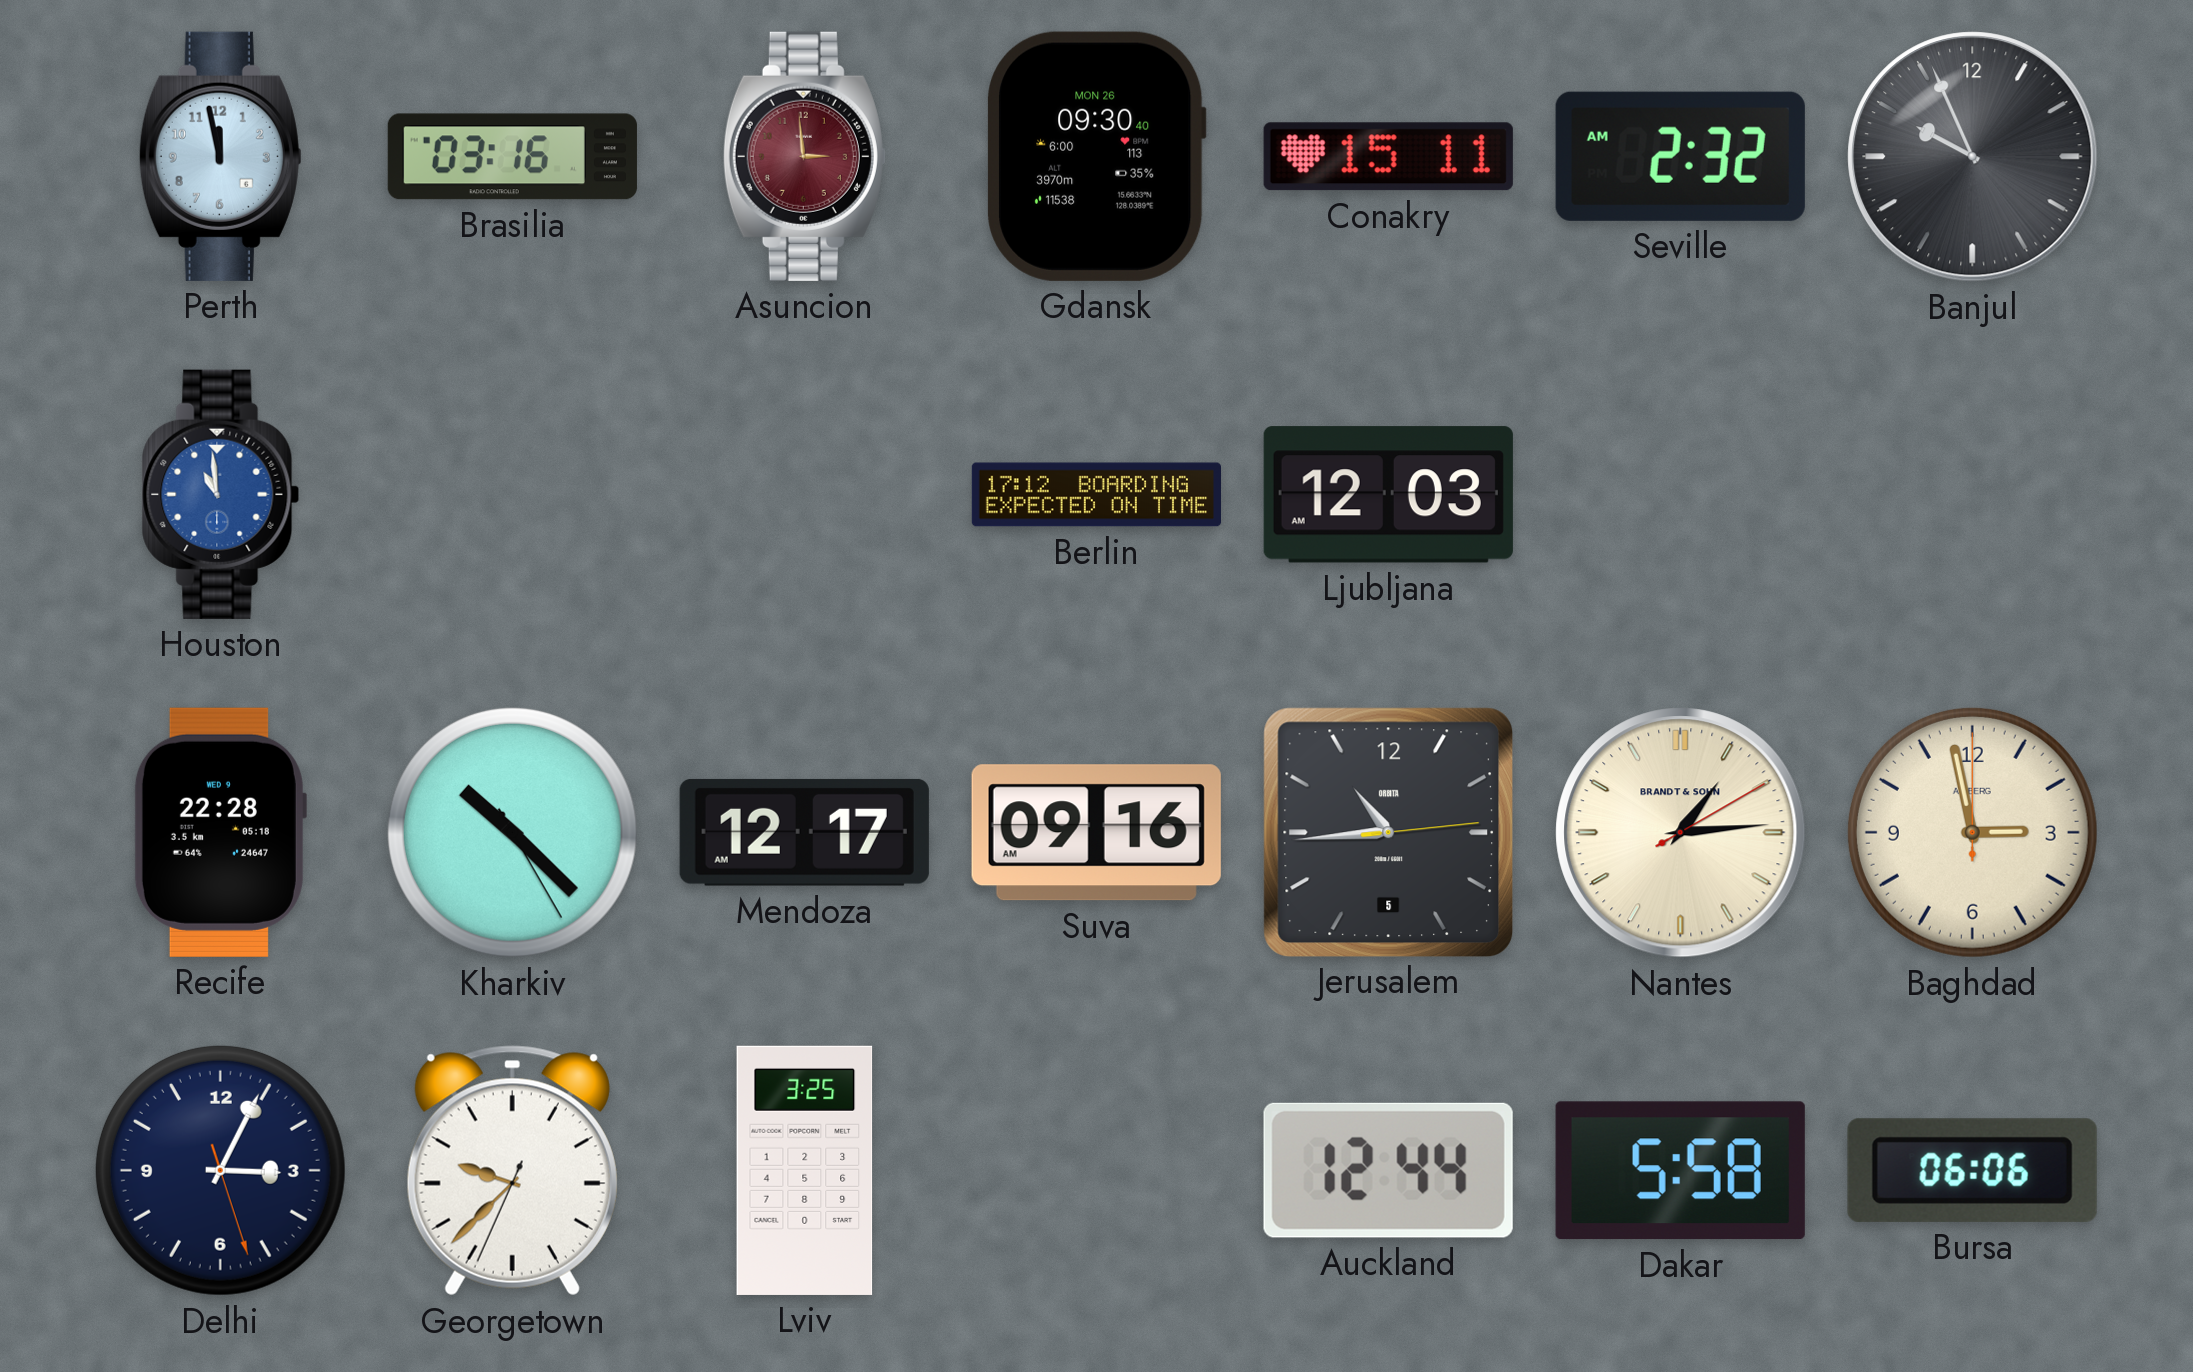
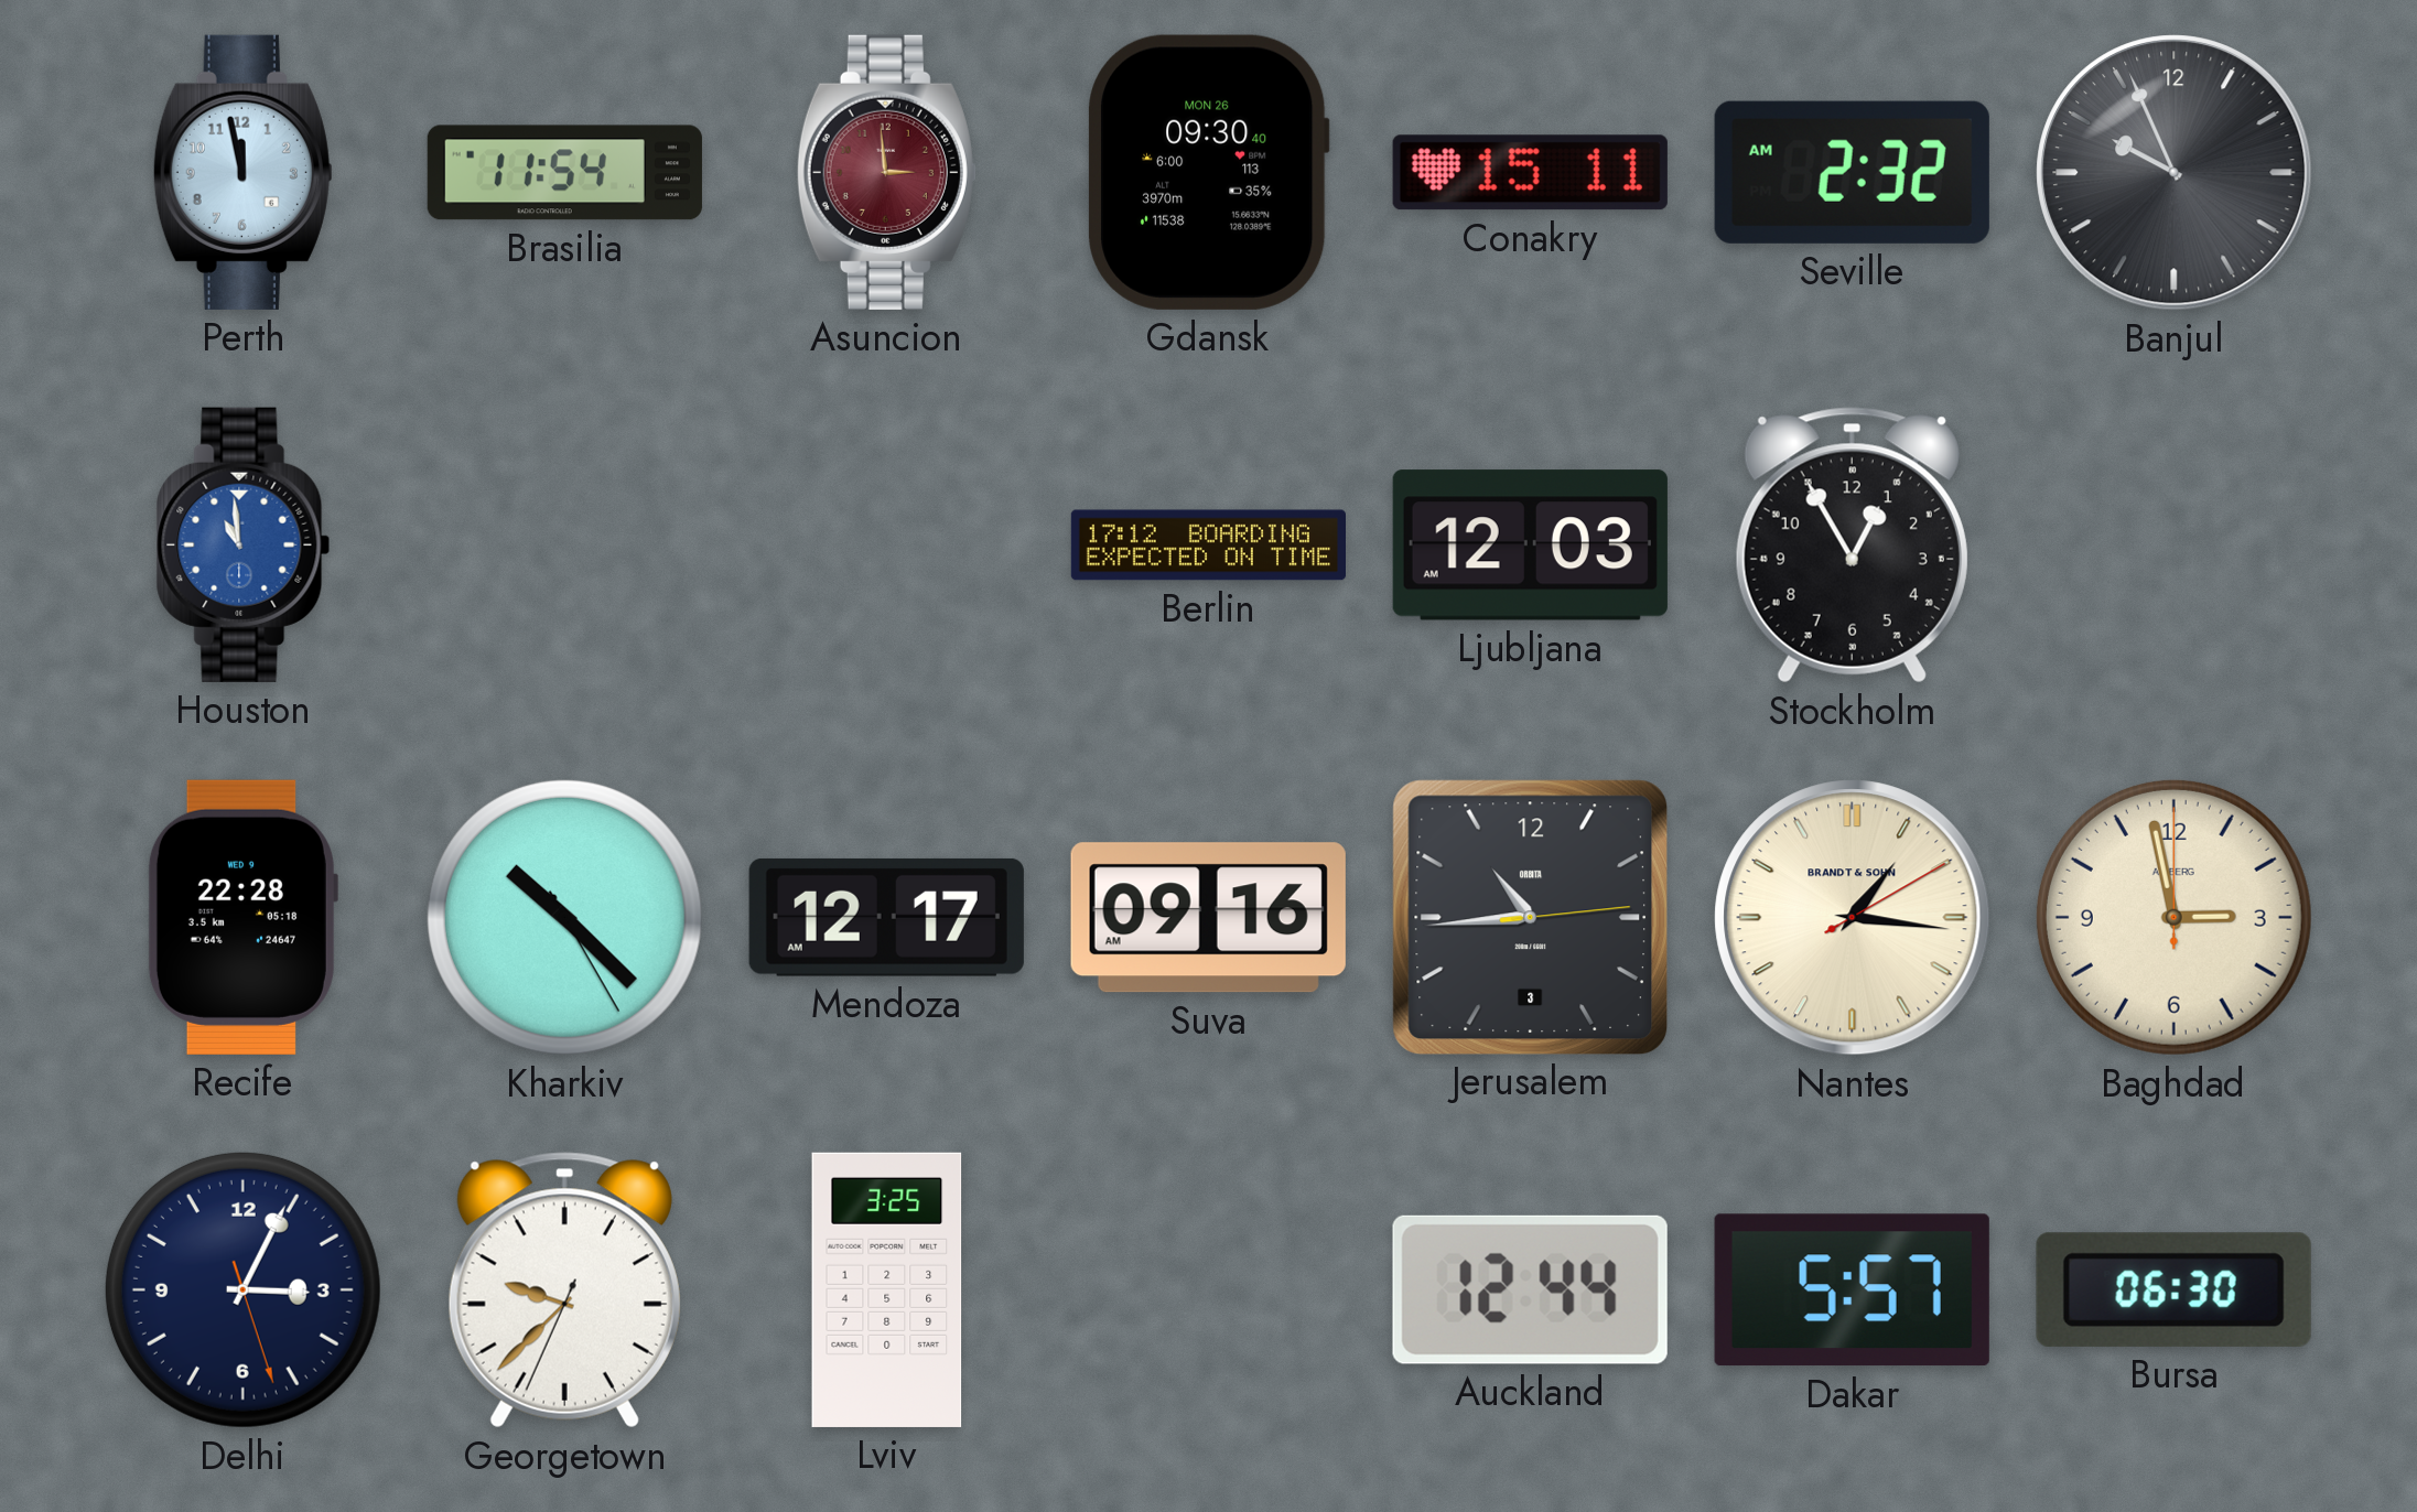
Brasilia: 03:16 -> 11:54 (564, 173)
Stockholm: none -> 12:55 (1852, 546)
Jerusalem date: 5 -> 3 (1530, 917)
Nantes: 1:14 -> 1:16 (1853, 918)
Dakar: 5:58 -> 5:57 (1852, 1290)
Bursa: 06:06 -> 06:30 (2173, 1289)
